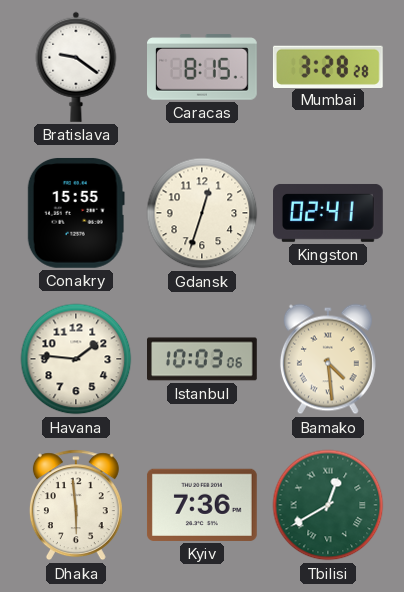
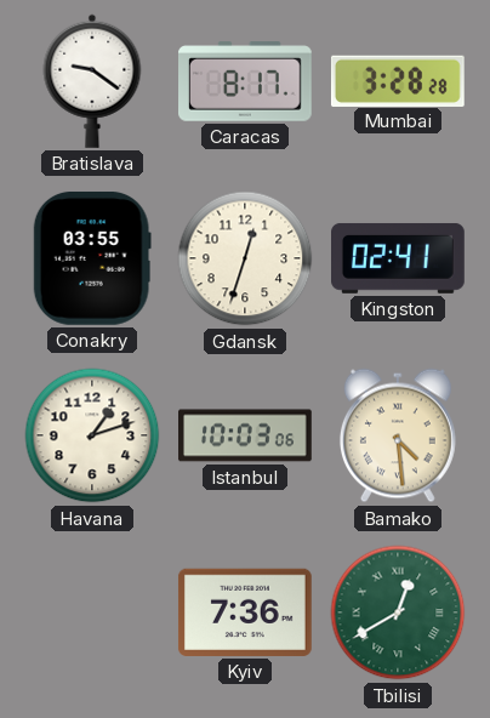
Caracas: 8:15 -> 8:17 (246, 81)
Conakry: 15:55 -> 03:55 (92, 258)
Havana: 1:46 -> 1:12 (92, 435)
Dhaka: 5:59 -> none (76, 505)
